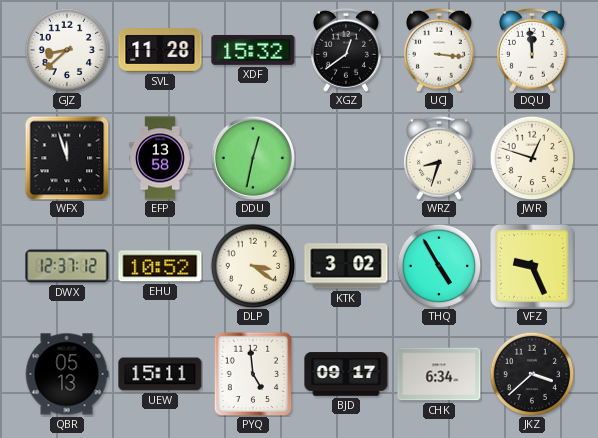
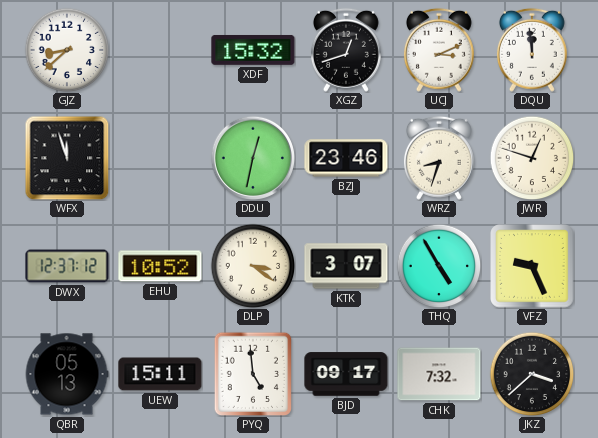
SVL: 11:28 -> none (160, 51)
XGZ: 12:39 -> 12:42 (346, 50)
UCJ: 3:16 -> 3:11 (439, 50)
EFP: 13:58 -> none (161, 158)
BZJ: none -> 23:46 (346, 158)
KTK: 3:02 -> 3:07 (346, 266)
CHK: 6:34 -> 7:32 (439, 374)
